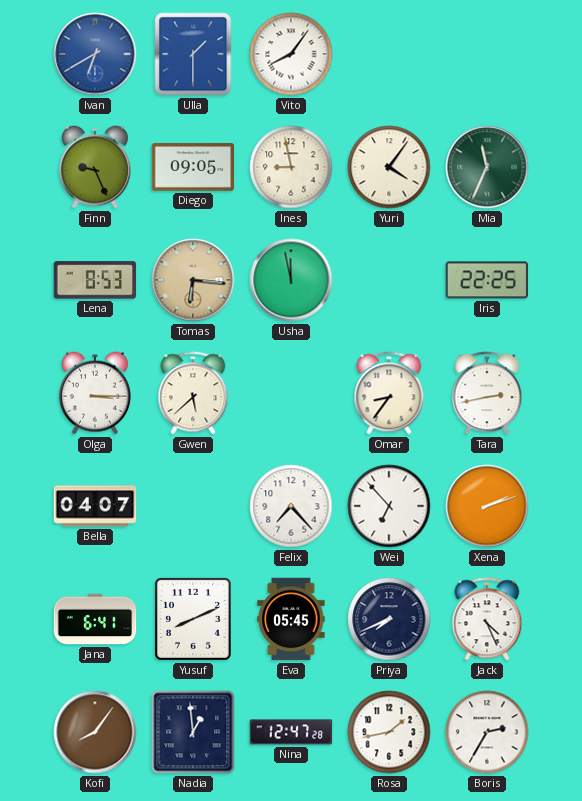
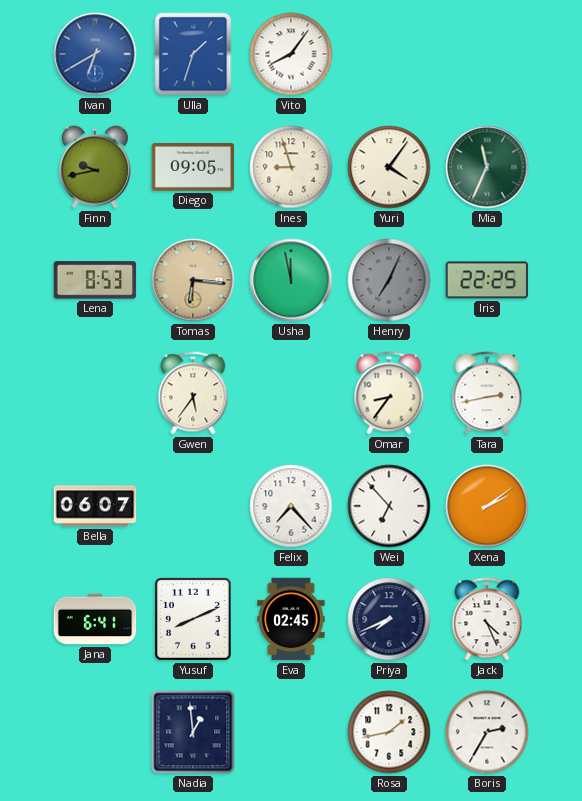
Ulla: 1:30 -> 1:33 (193, 54)
Finn: 9:26 -> 9:43 (95, 167)
Ines: 8:58 -> 8:57 (291, 167)
Henry: none -> 7:04 (389, 280)
Olga: 3:15 -> none (95, 393)
Gwen: 5:38 -> 5:36 (193, 393)
Bella: 04:07 -> 06:07 (95, 506)
Xena: 2:12 -> 2:09 (487, 506)
Eva: 05:45 -> 02:45 (291, 619)
Kofi: 8:06 -> none (95, 732)
Nina: 12:47 -> none (291, 732)
